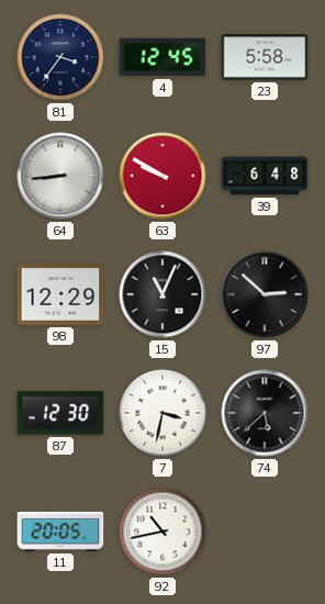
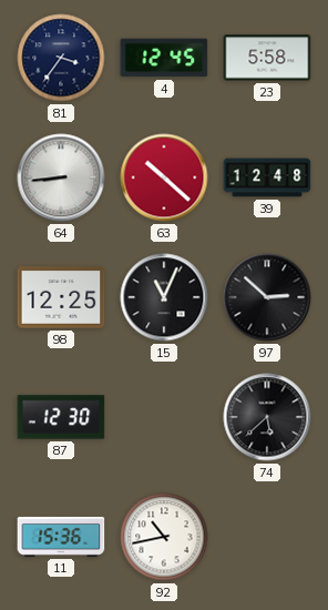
63: 9:50 -> 10:22 (164, 177)
39: 6:48 -> 12:48 (267, 177)
98: 12:29 -> 12:25 (61, 297)
7: 3:32 -> none (162, 413)
11: 20:05 -> 15:36 (61, 537)
